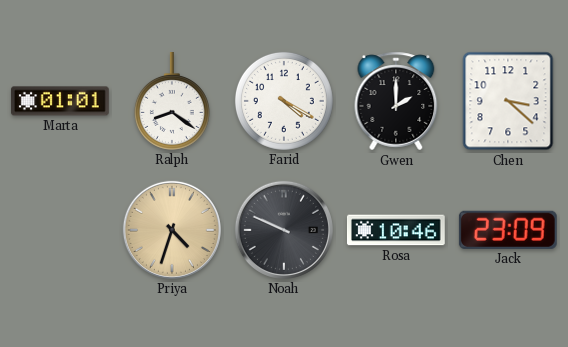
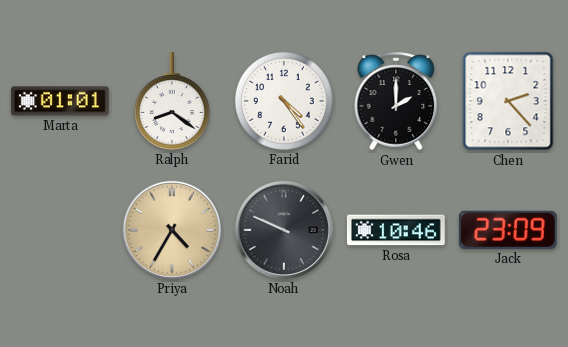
Farid: 4:20 -> 4:24 (284, 101)
Chen: 3:22 -> 2:23 (508, 101)
Priya: 4:33 -> 4:35 (172, 230)
